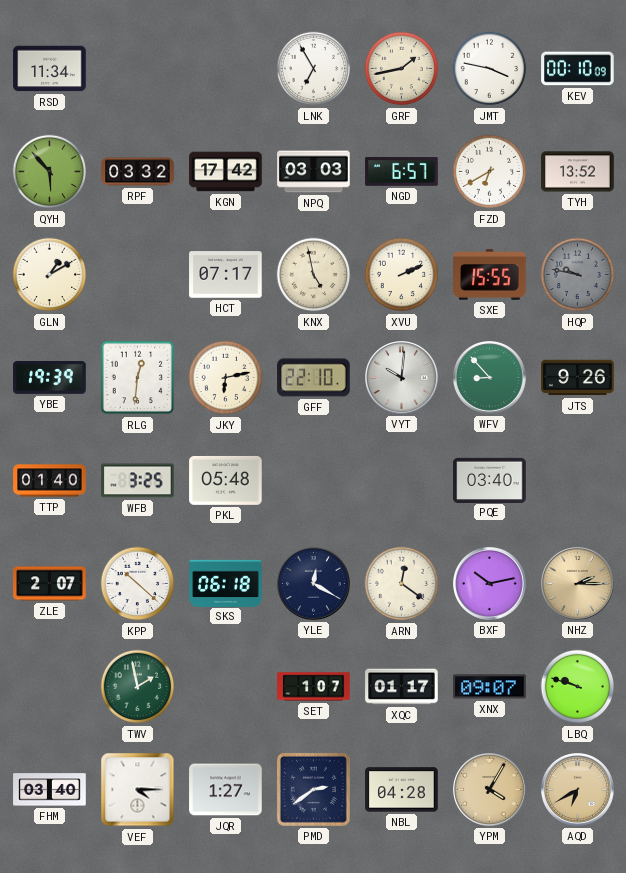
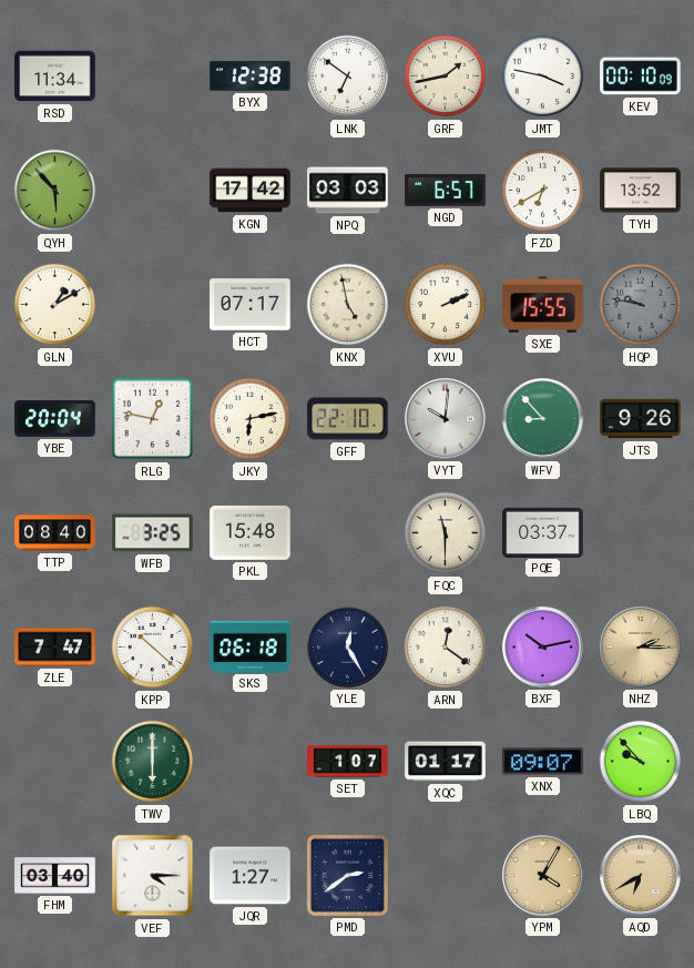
BYX: none -> 12:38 (251, 75)
LNK: 6:55 -> 6:51 (348, 77)
RPF: 03:32 -> none (138, 172)
YBE: 19:39 -> 20:04 (55, 419)
RLG: 12:31 -> 12:47 (153, 419)
TTP: 01:40 -> 08:40 (55, 533)
PKL: 05:48 -> 15:48 (251, 532)
FQC: none -> 11:30 (446, 533)
PQE: 03:40 -> 03:37 (543, 532)
ZLE: 2:07 -> 7:47 (55, 648)
YLE: 12:20 -> 12:25 (348, 648)
TWV: 1:58 -> 6:00 (153, 762)
LBQ: 9:48 -> 9:53 (641, 762)
NBL: 04:28 -> none (402, 790)
